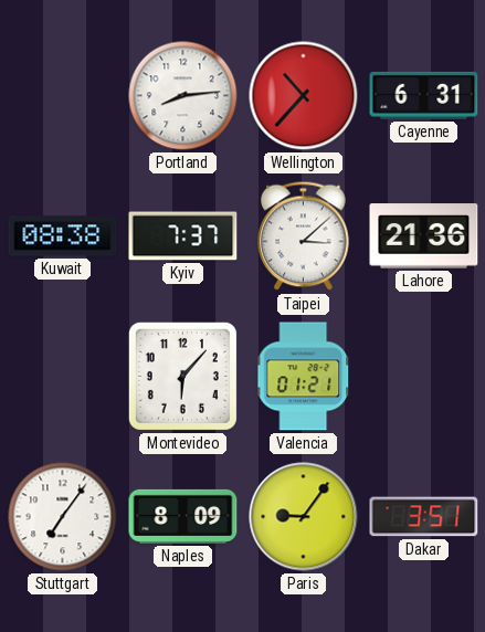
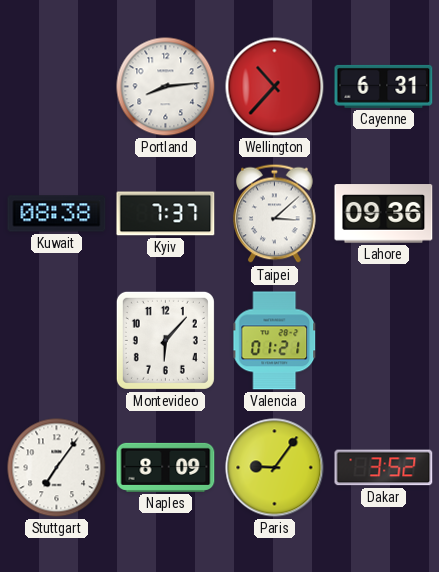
Lahore: 21:36 -> 09:36 (384, 214)
Dakar: 3:51 -> 3:52 (384, 468)
